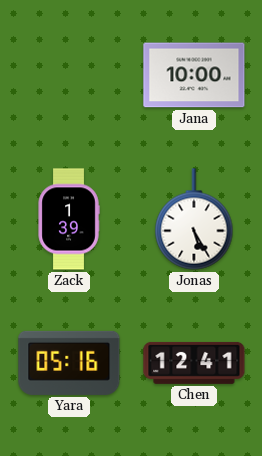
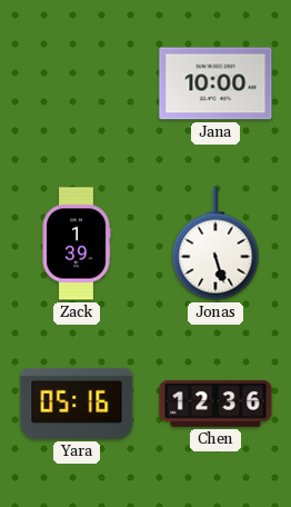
Jonas: 5:25 -> 5:27 (215, 243)
Chen: 12:41 -> 12:36 (215, 404)
